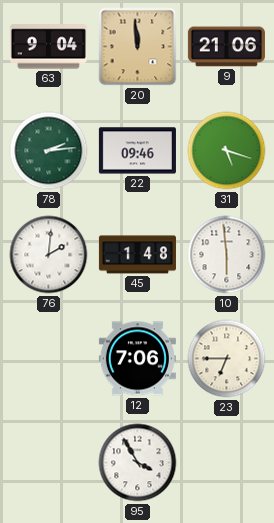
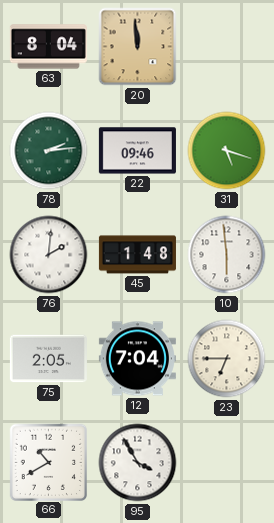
63: 9:04 -> 8:04 (48, 47)
9: 21:06 -> none (226, 47)
75: none -> 2:05 (48, 359)
12: 7:06 -> 7:04 (137, 359)
66: none -> 10:40 (48, 462)
